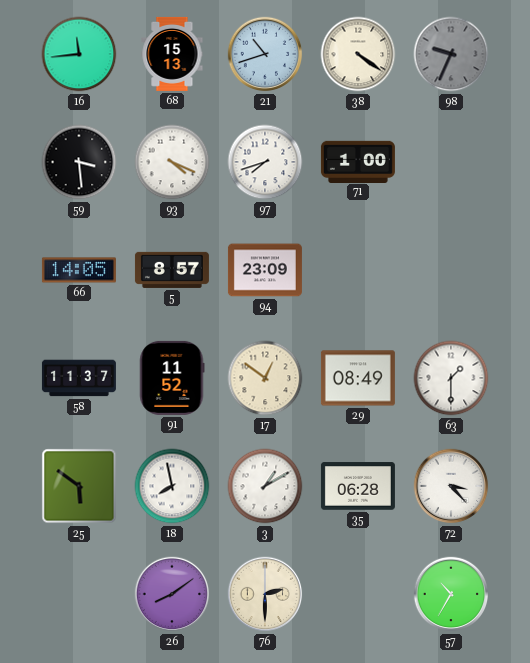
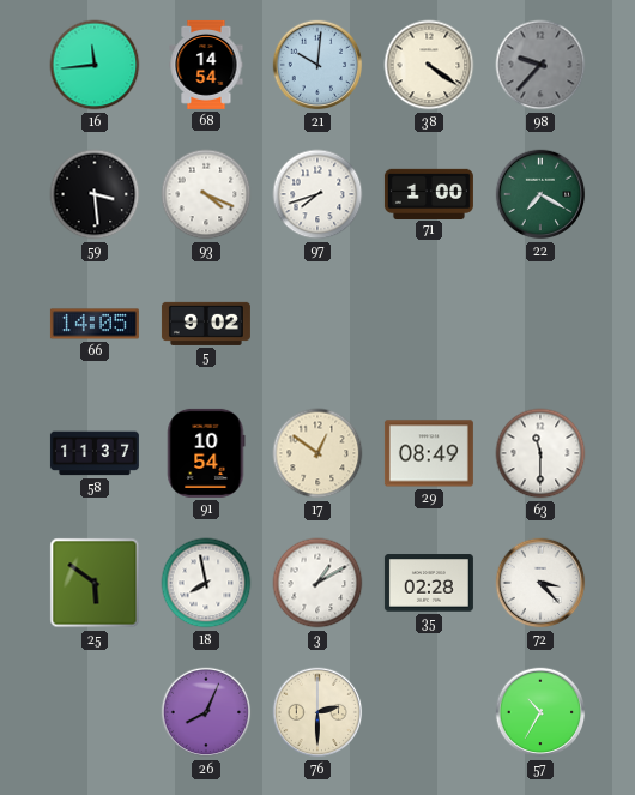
68: 15:13 -> 14:54 (206, 65)
21: 10:42 -> 10:01 (317, 65)
98: 9:34 -> 9:37 (540, 65)
22: none -> 7:20 (540, 194)
5: 8:57 -> 9:02 (206, 324)
94: 23:09 -> none (265, 270)
91: 11:52 -> 10:54 (206, 453)
63: 1:30 -> 11:30 (540, 453)
35: 06:28 -> 02:28 (429, 583)
26: 8:09 -> 8:04 (206, 712)
